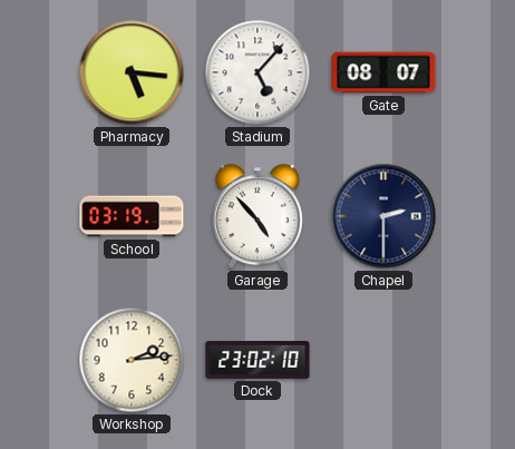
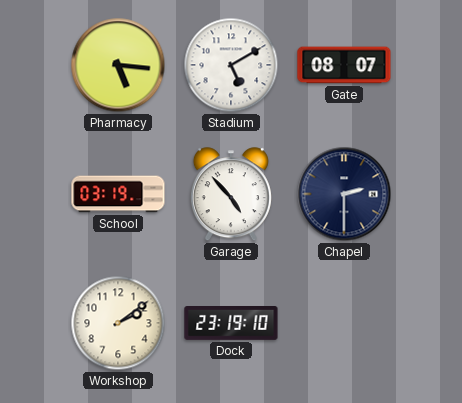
Stadium: 5:07 -> 5:10 (231, 65)
Workshop: 2:14 -> 2:09 (118, 323)
Dock: 23:02 -> 23:19 (231, 324)
